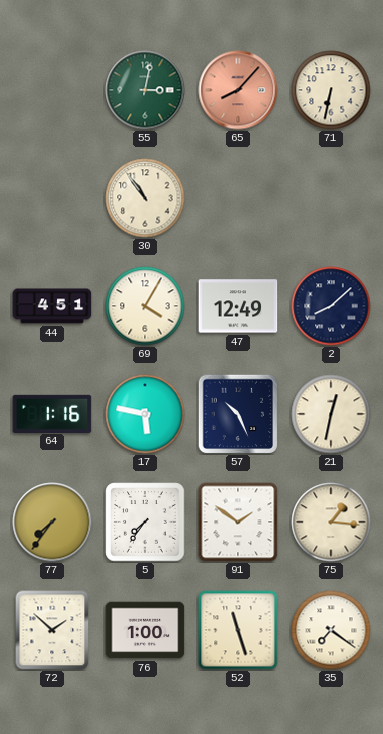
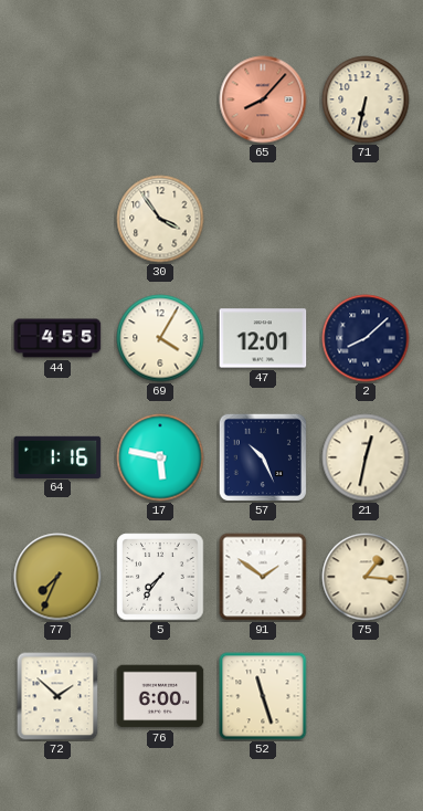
55: 3:02 -> none (145, 90)
30: 10:54 -> 3:54 (160, 219)
44: 4:51 -> 4:55 (57, 338)
47: 12:49 -> 12:01 (263, 338)
77: 7:36 -> 7:34 (57, 577)
76: 1:00 -> 6:00 (160, 696)
35: 7:21 -> none (331, 630)
